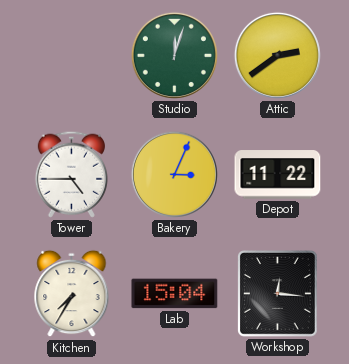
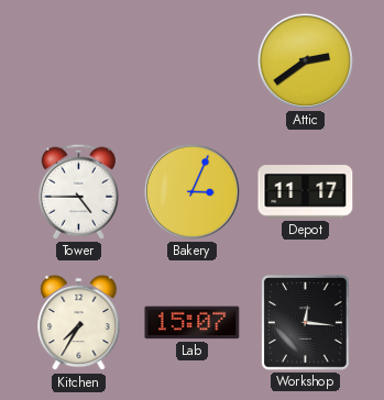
Studio: 12:03 -> none (174, 55)
Depot: 11:22 -> 11:17 (306, 192)
Lab: 15:04 -> 15:07 (193, 323)
